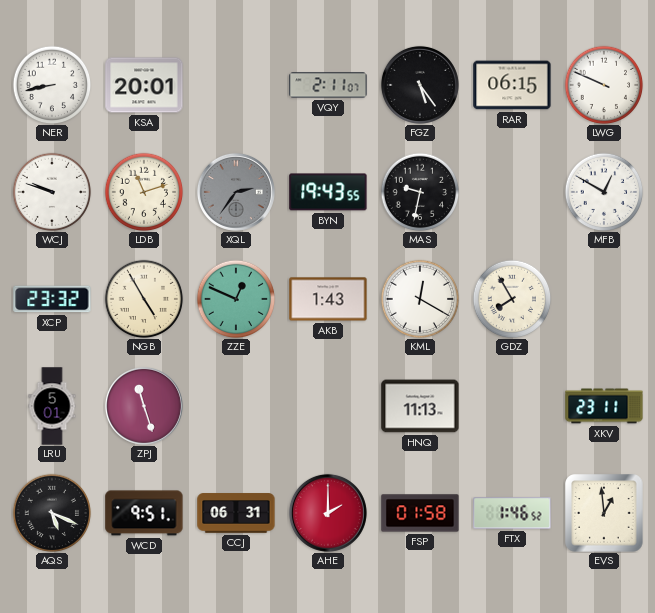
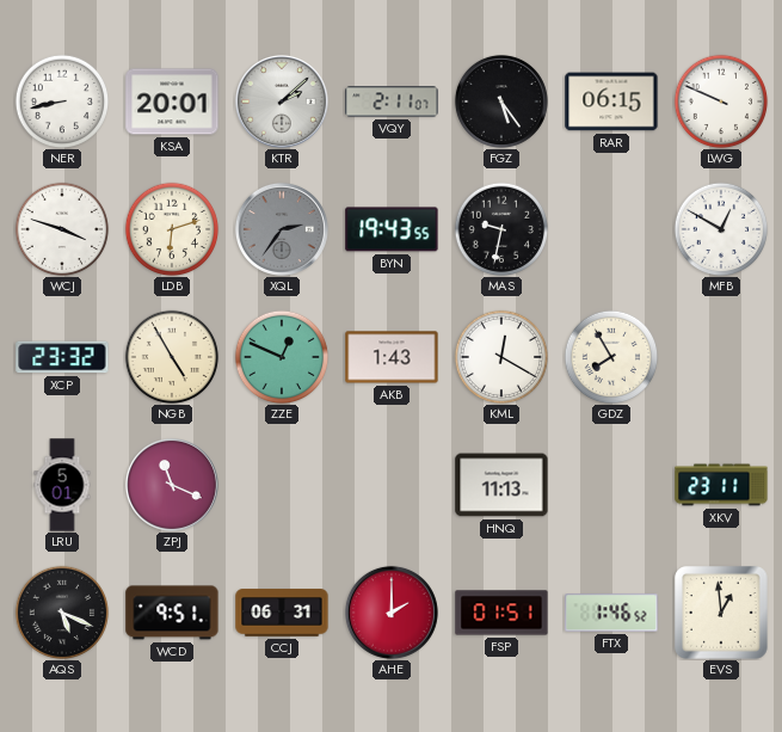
KTR: none -> 2:08 (282, 102)
WCJ: 9:48 -> 3:48 (62, 229)
LDB: 11:12 -> 6:12 (172, 229)
ZPJ: 11:27 -> 11:19 (172, 485)
FSP: 01:58 -> 01:51 (501, 613)
